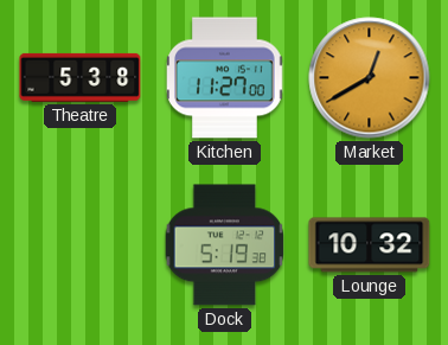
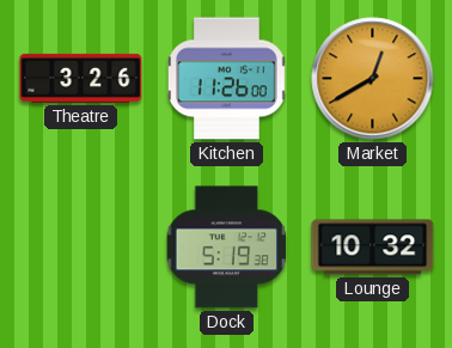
Theatre: 5:38 -> 3:26 (81, 78)
Kitchen: 11:27 -> 11:26 (227, 79)
